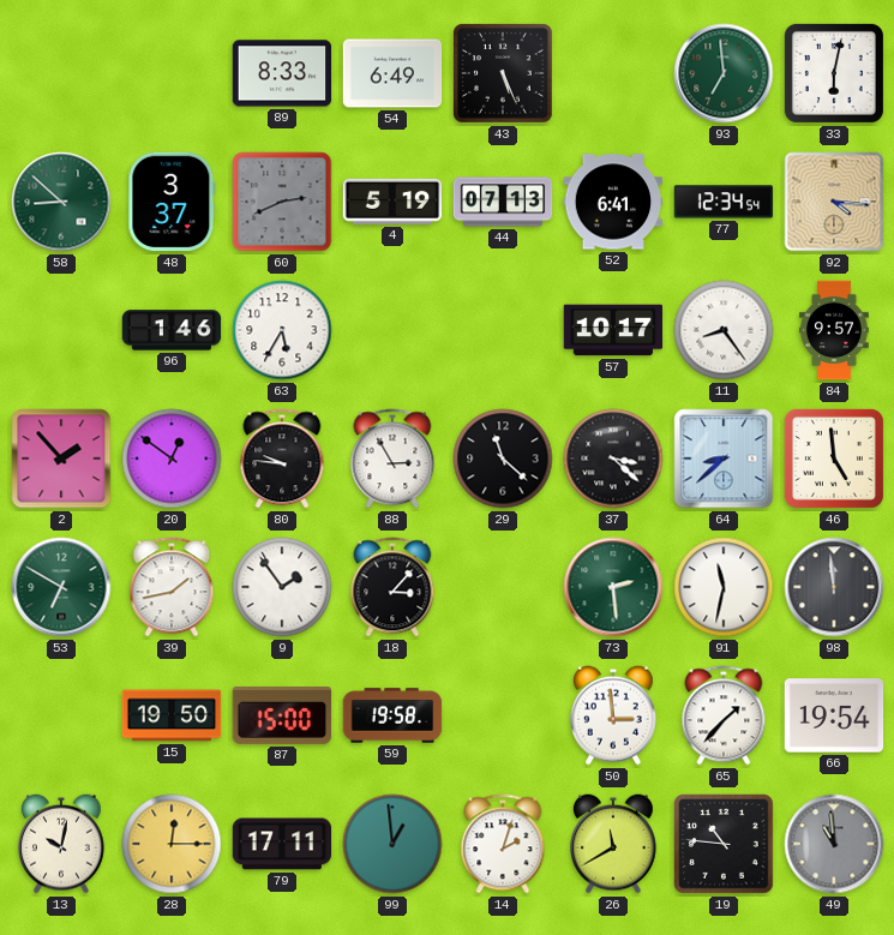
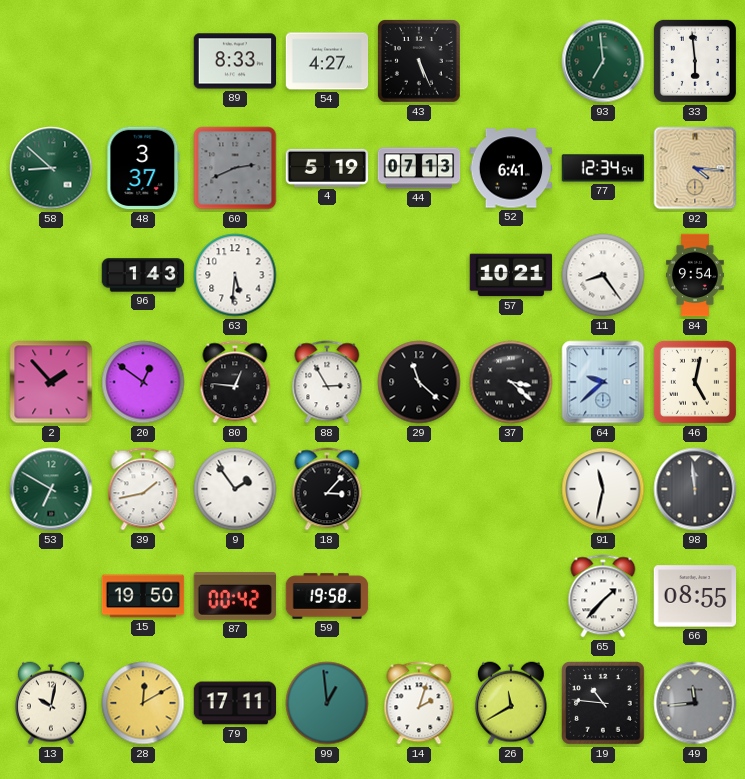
54: 6:49 -> 4:27 (327, 61)
33: 6:02 -> 5:59 (695, 61)
96: 1:46 -> 1:43 (143, 275)
63: 5:35 -> 5:31 (235, 275)
57: 10:17 -> 10:21 (511, 275)
84: 9:57 -> 9:54 (696, 275)
80: 9:46 -> 12:46 (235, 382)
64: 8:38 -> 9:38 (603, 382)
46: 4:59 -> 5:02 (695, 382)
73: 2:29 -> none (613, 587)
87: 15:00 -> 00:42 (235, 597)
50: 2:59 -> none (614, 715)
66: 19:54 -> 08:55 (695, 596)
28: 12:15 -> 12:10 (143, 703)
49: 10:59 -> 11:44 (695, 703)
